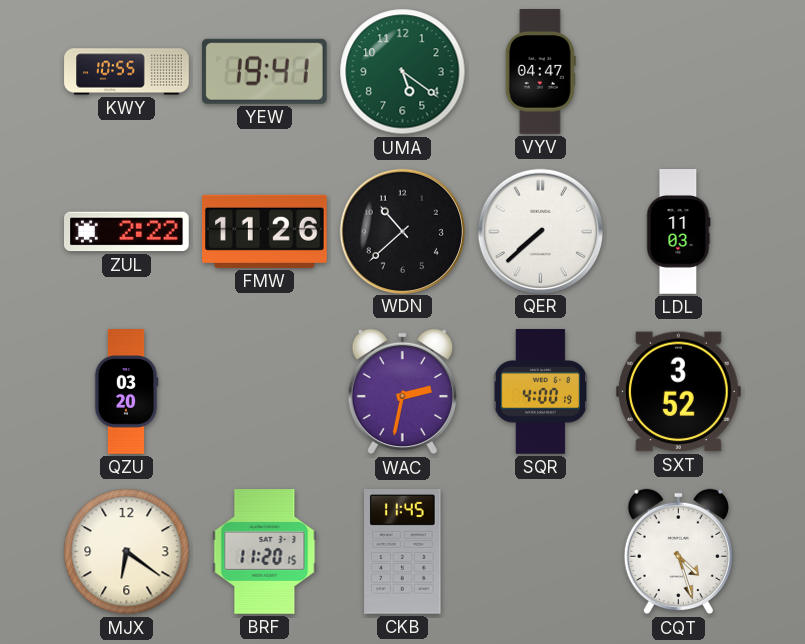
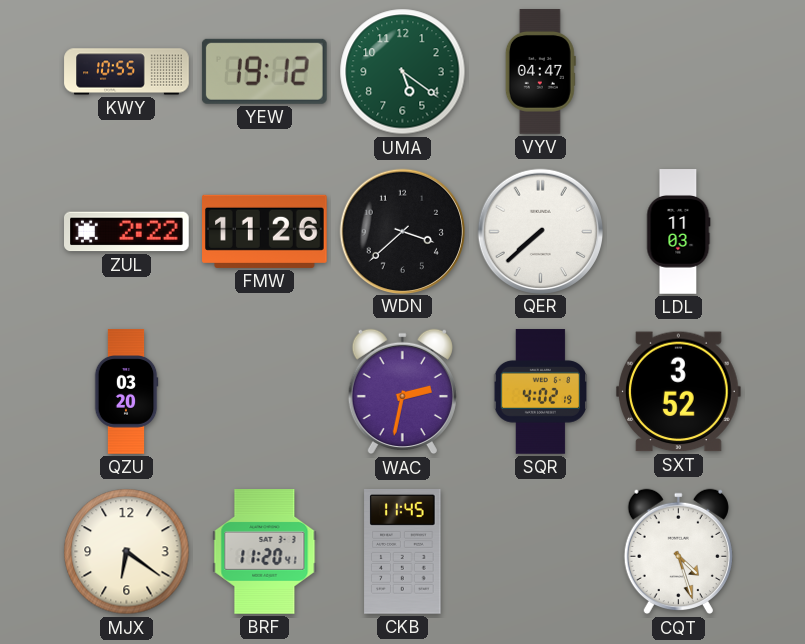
YEW: 19:41 -> 19:12 (264, 71)
WDN: 10:38 -> 3:38 (402, 231)
SQR: 4:00 -> 4:02 (541, 392)
BRF: 11:20:15 -> 11:20:41 (265, 552)
